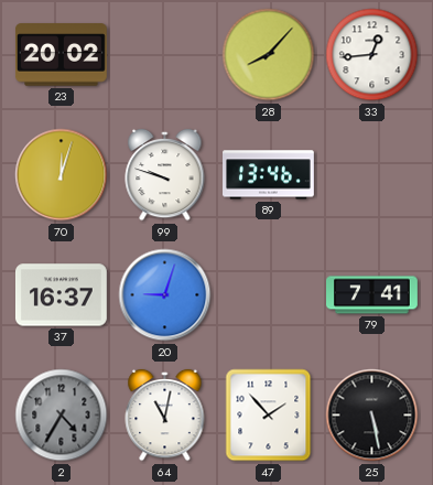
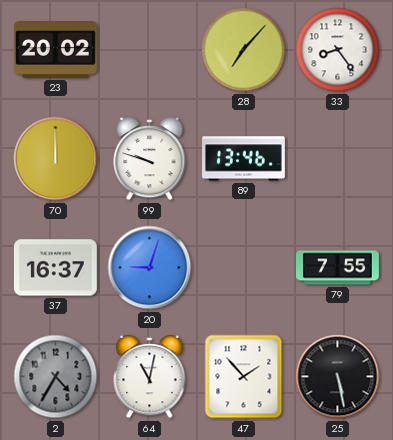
28: 8:07 -> 7:07 (244, 50)
33: 12:44 -> 8:24 (338, 50)
70: 12:03 -> 12:00 (56, 159)
79: 7:41 -> 7:55 (338, 268)
